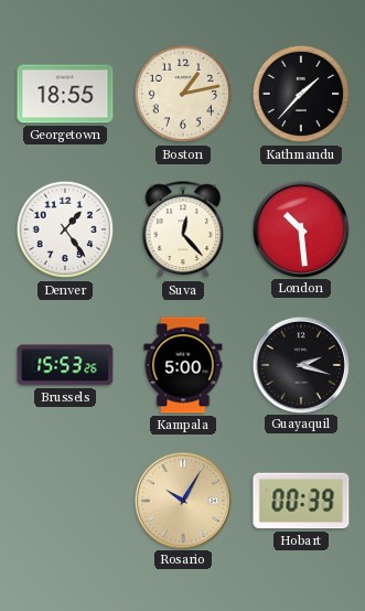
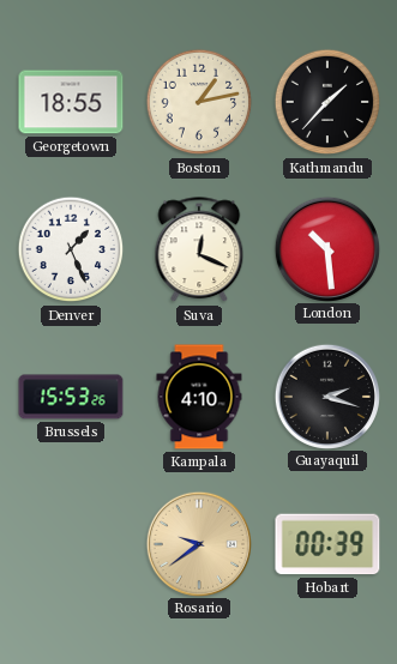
Denver: 1:24 -> 1:26 (71, 249)
Suva: 12:23 -> 12:19 (199, 250)
Kampala: 5:00 -> 4:10 (199, 397)
Rosario: 10:05 -> 9:39 (198, 543)
